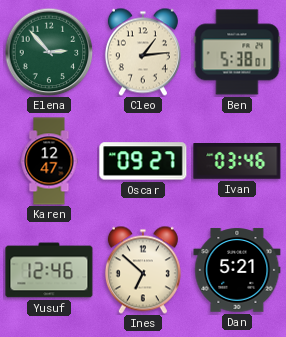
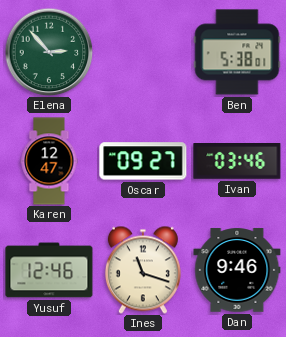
Cleo: 1:14 -> none (143, 52)
Ines: 6:52 -> 11:18 (143, 270)
Dan: 5:21 -> 9:46 (237, 270)
